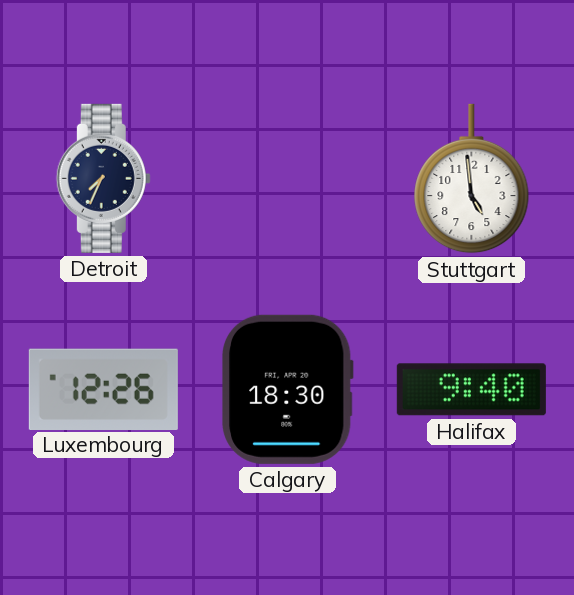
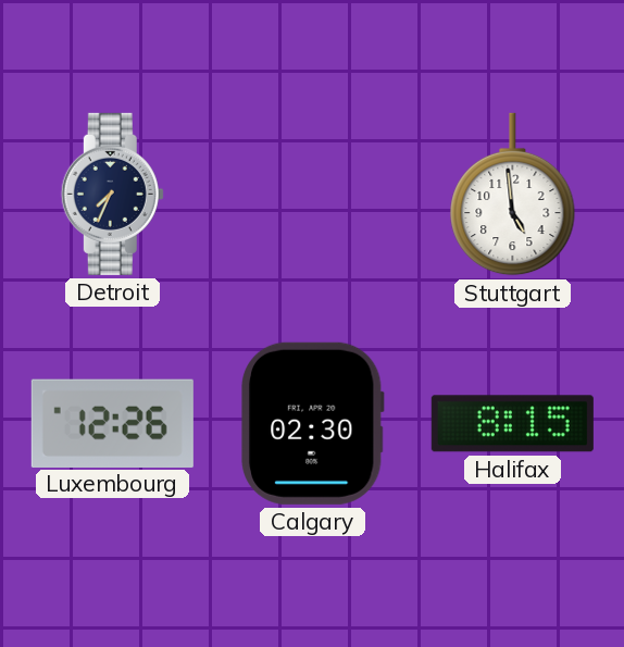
Calgary: 18:30 -> 02:30 (312, 423)
Halifax: 9:40 -> 8:15 (512, 424)
